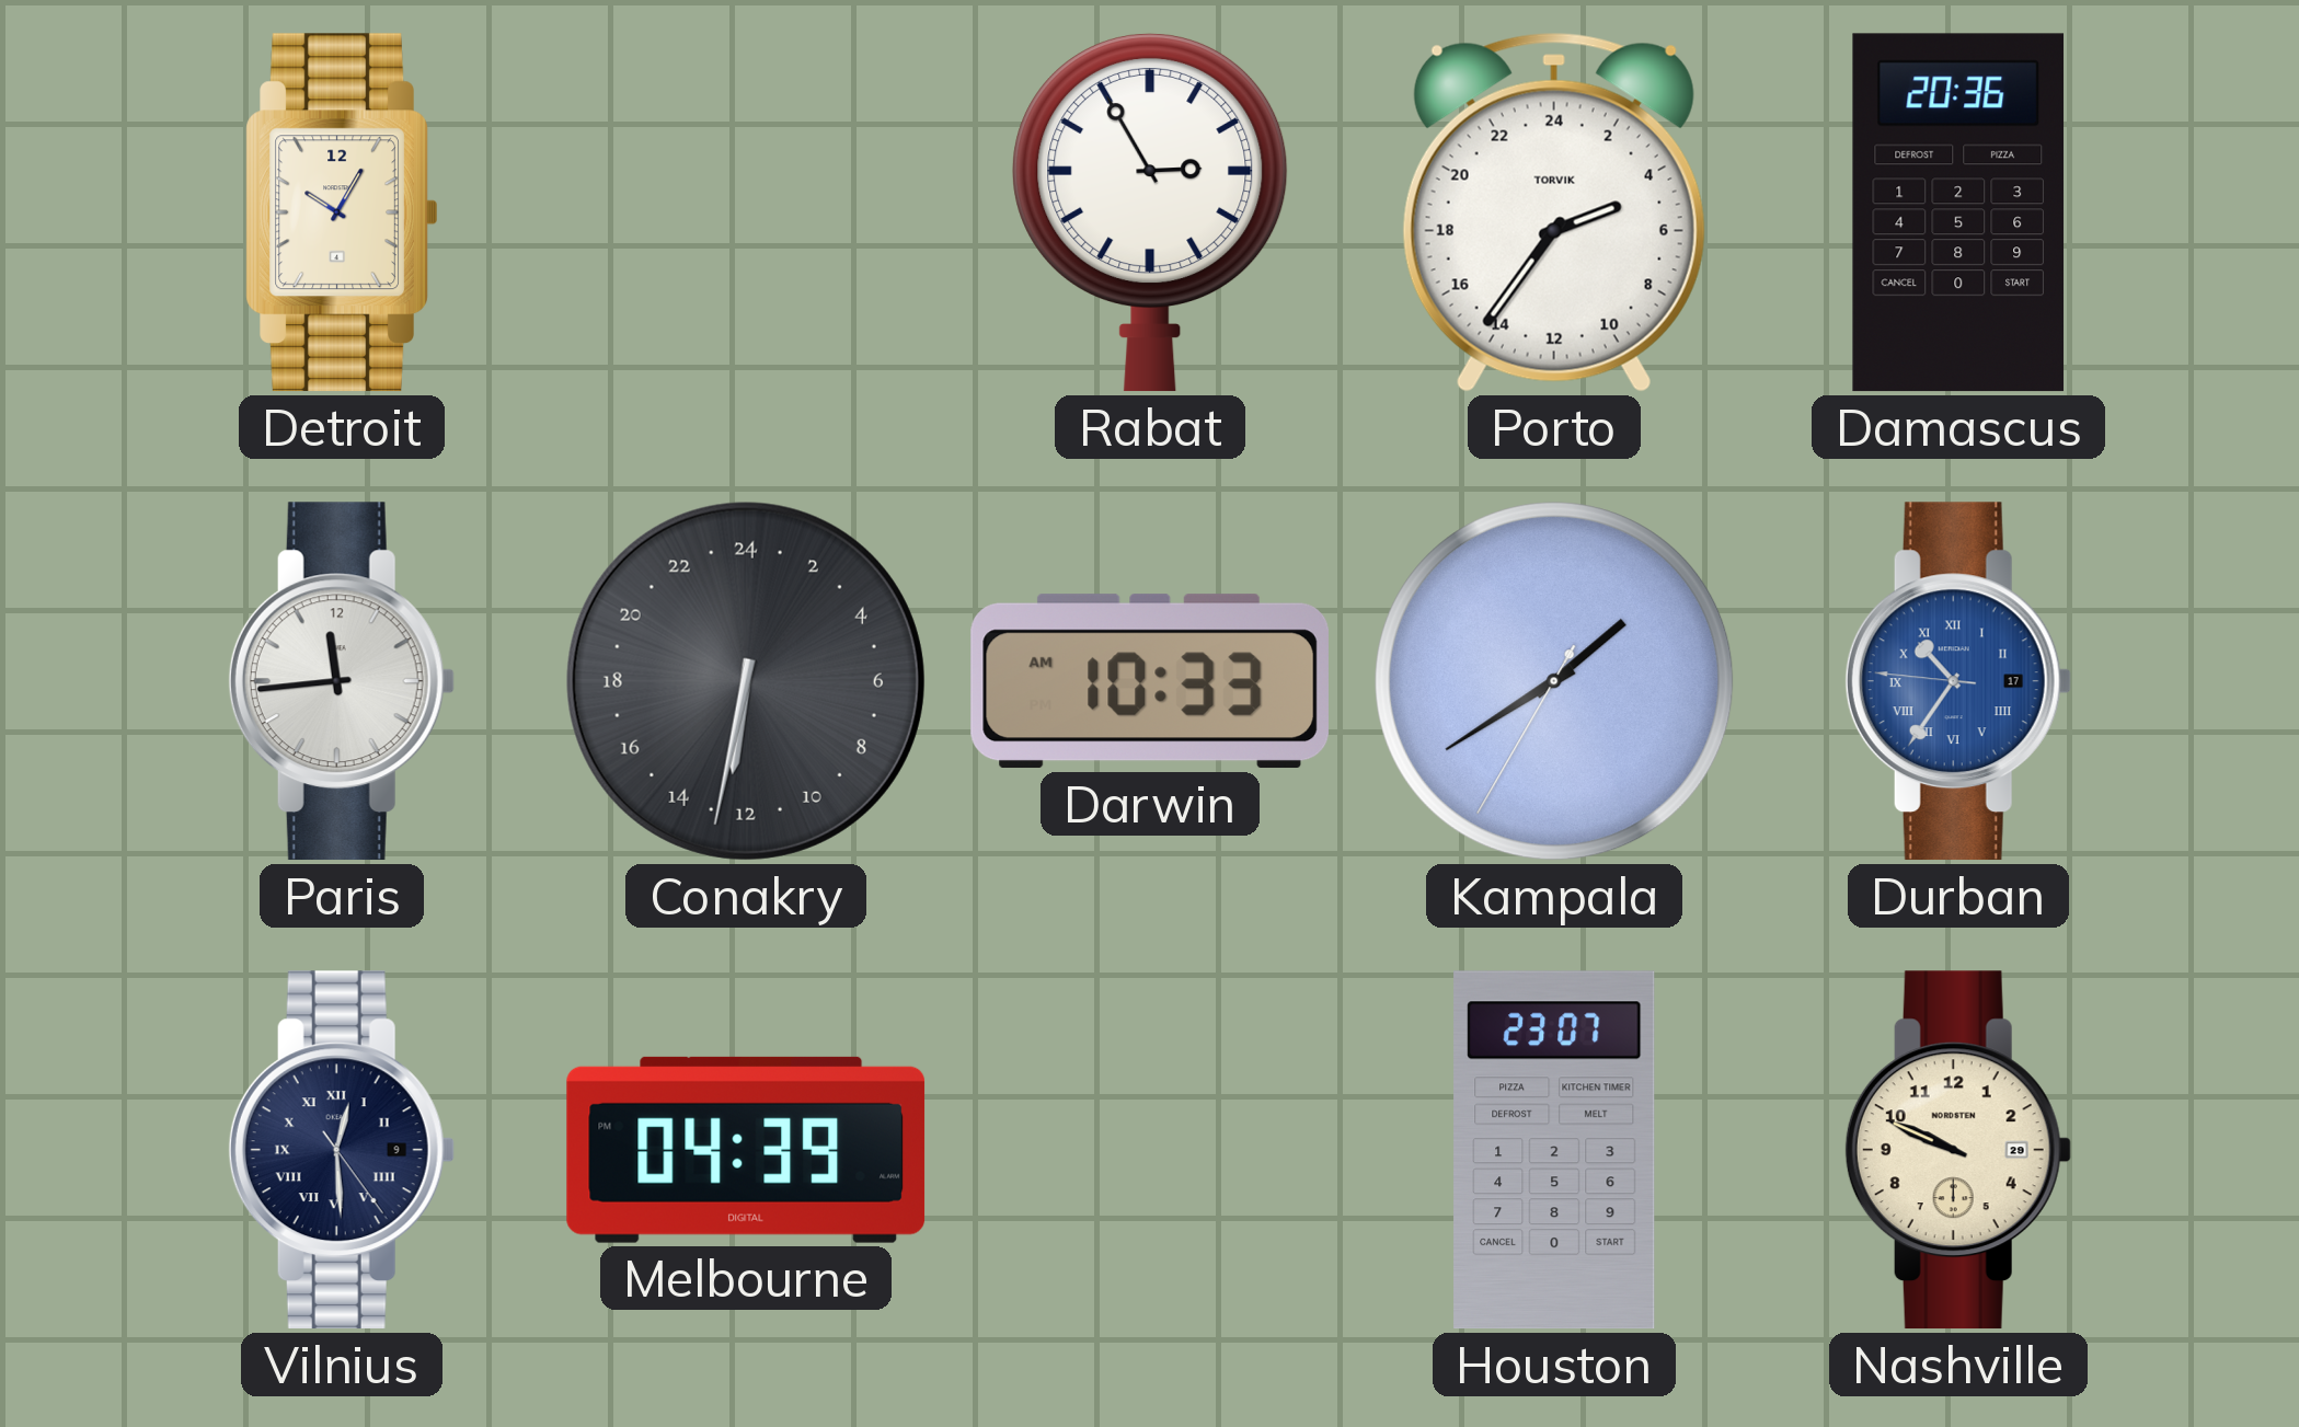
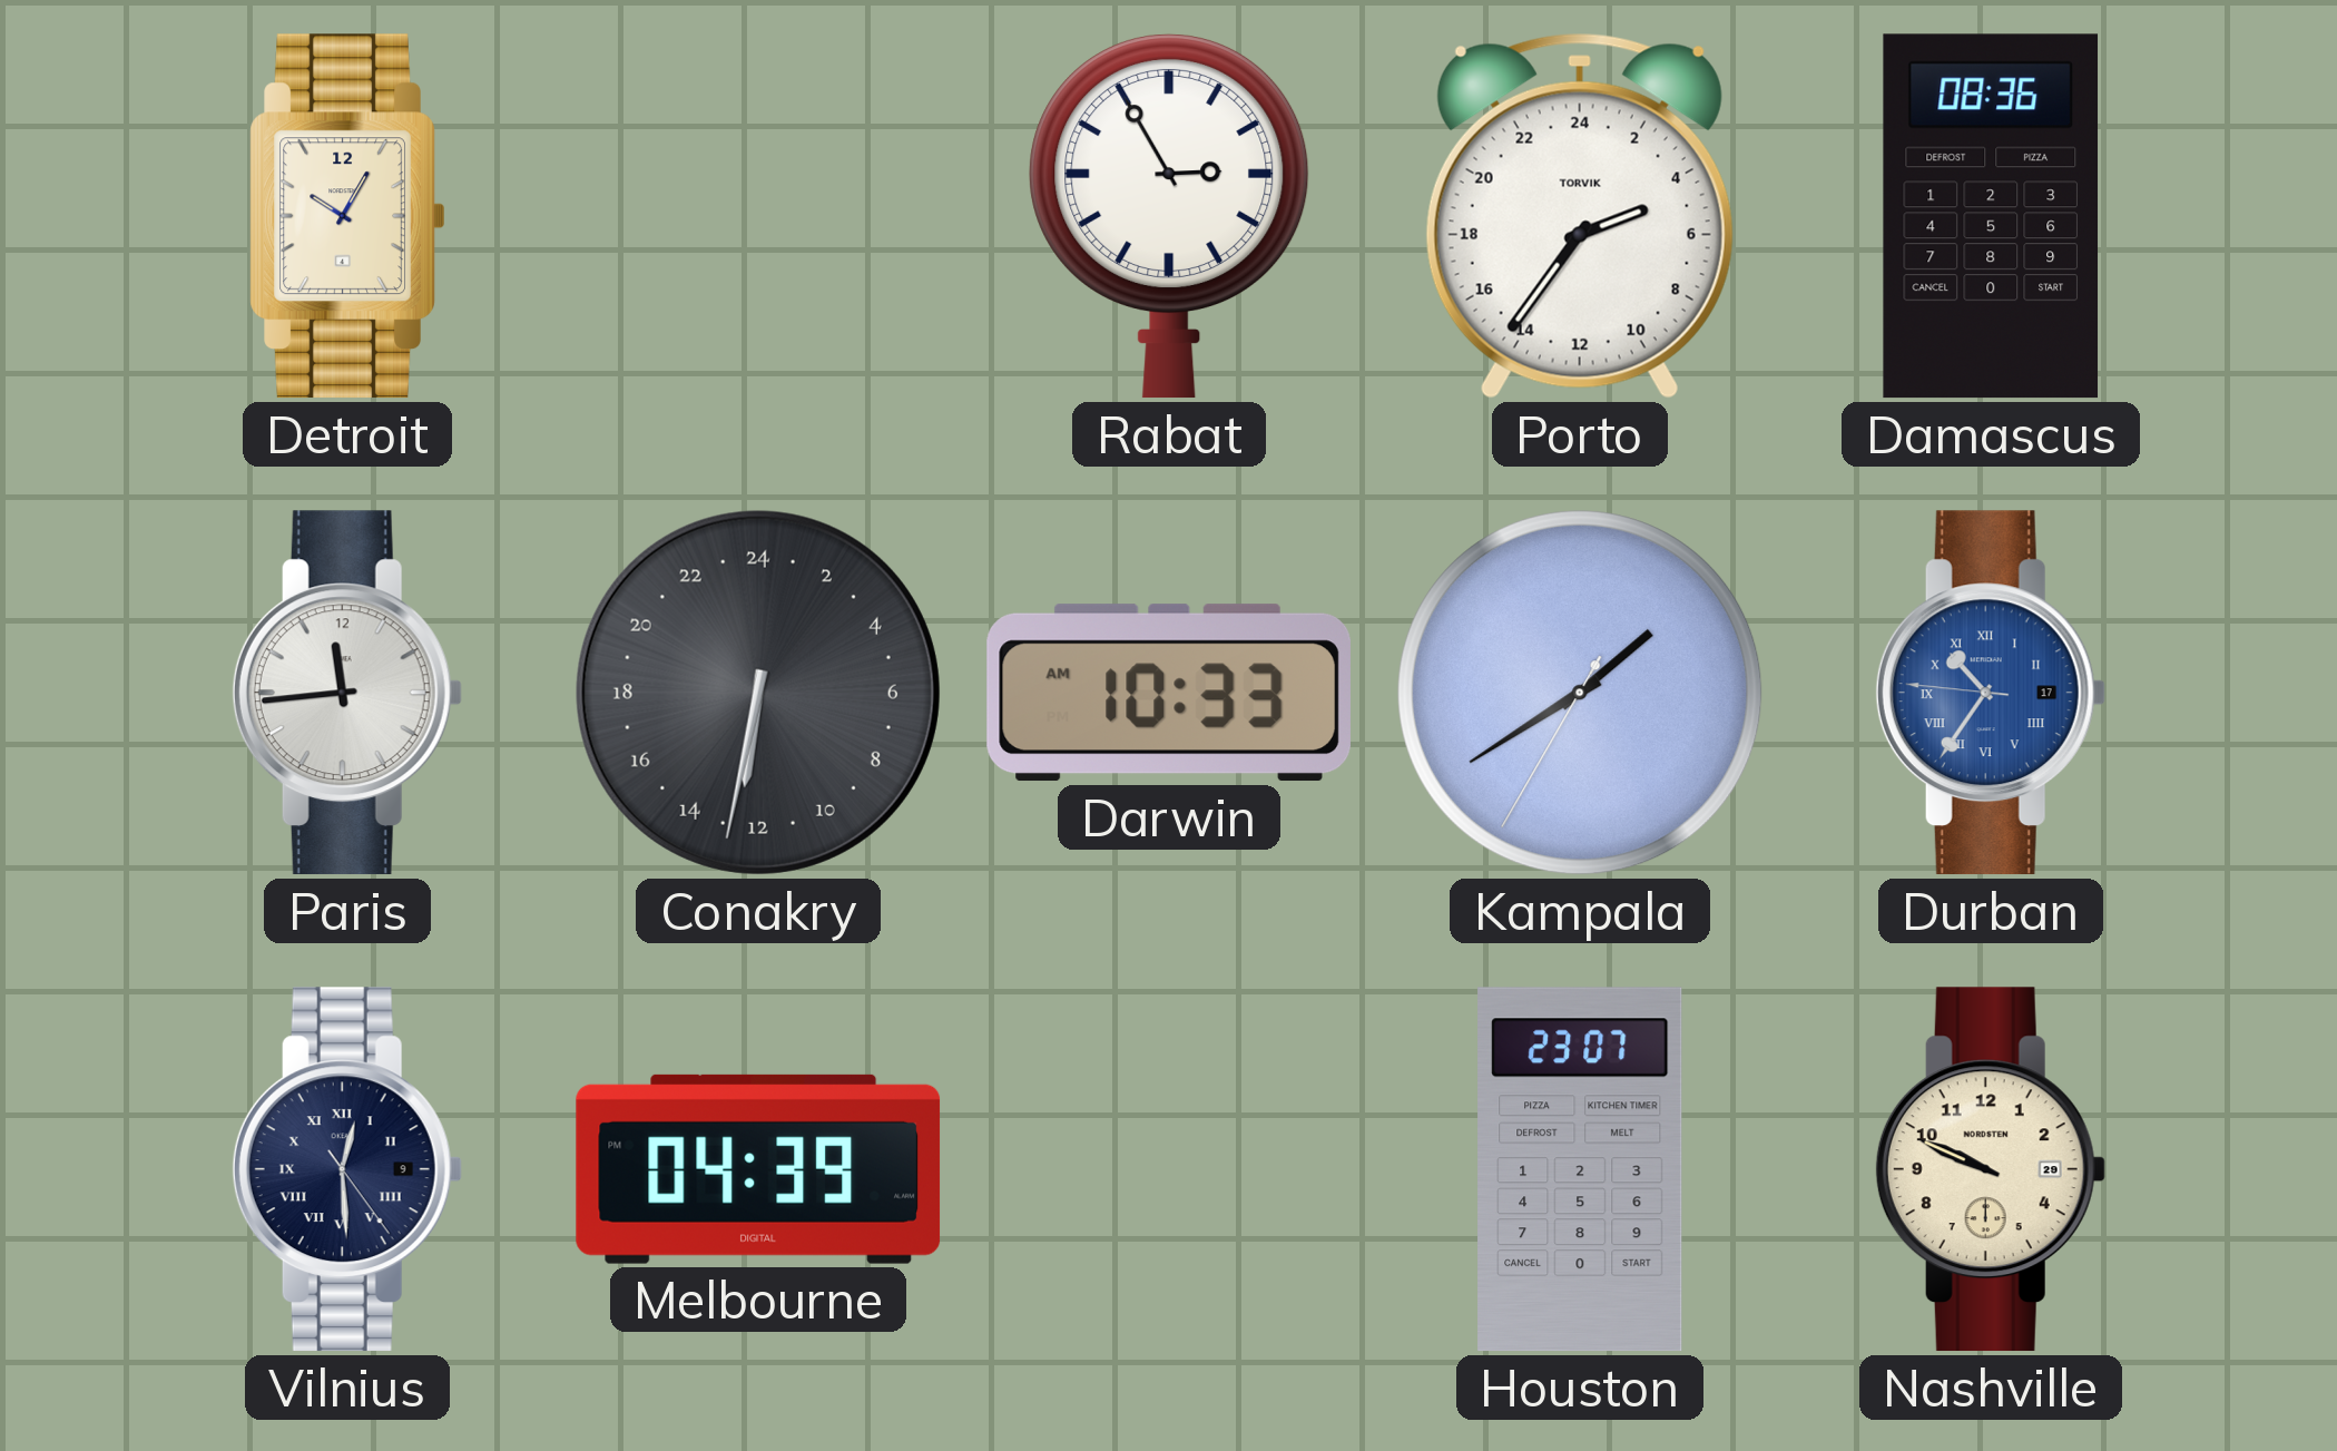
Damascus: 20:36 -> 08:36 (1991, 216)
